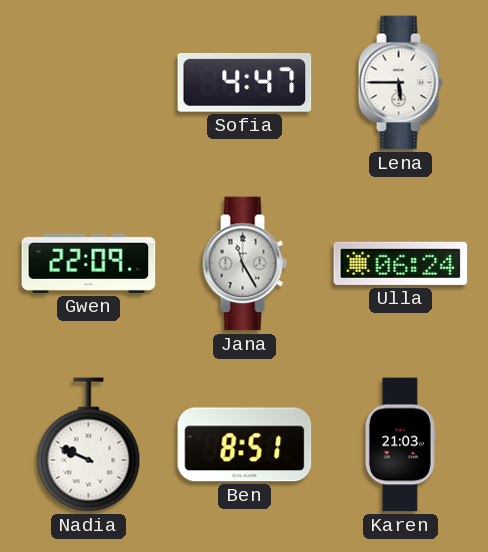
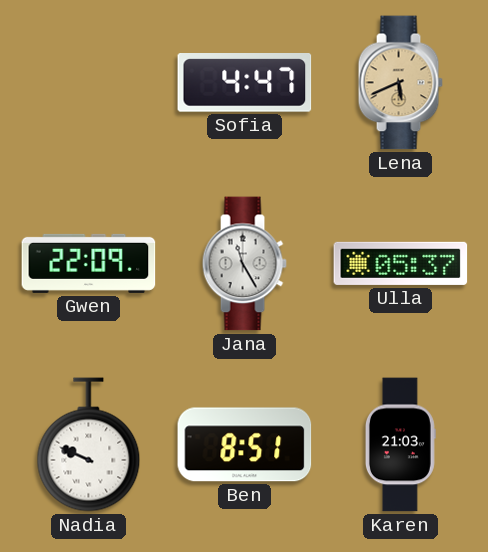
Lena: 5:45 -> 5:41 (400, 83)
Lena dial: white -> champagne (400, 83)
Ulla: 06:24 -> 05:37 (401, 263)
